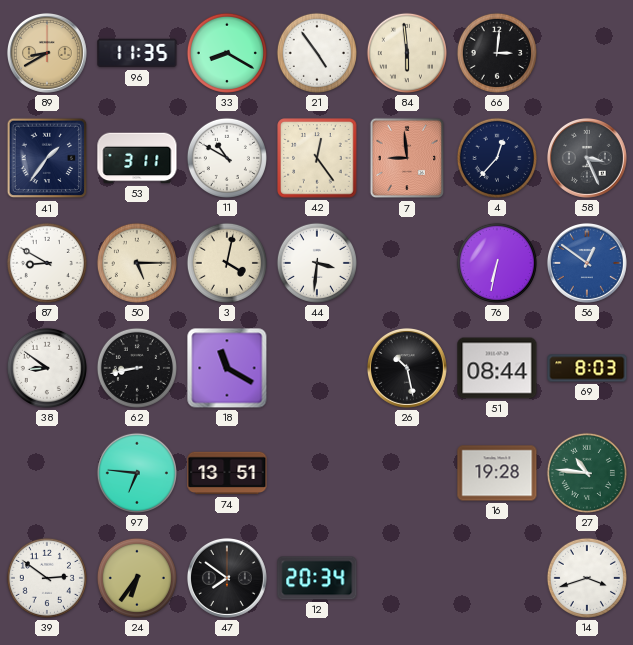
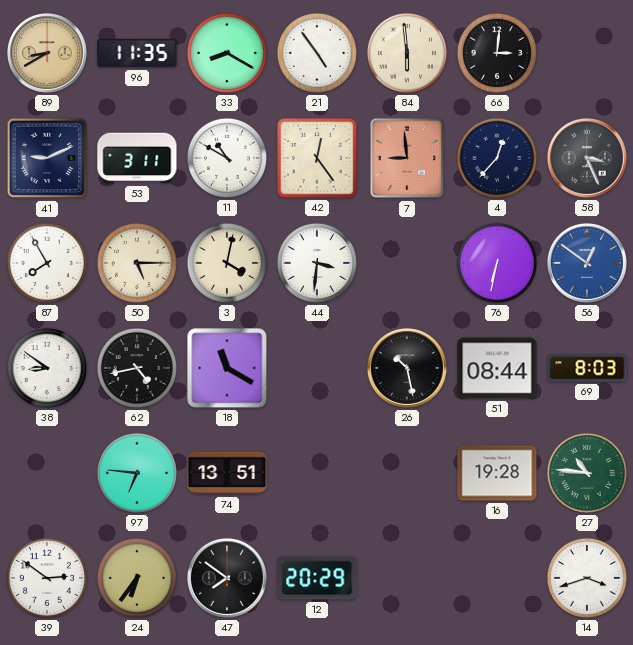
41: 1:36 -> 9:11 (47, 158)
87: 8:50 -> 7:55 (47, 263)
62: 8:43 -> 4:43 (137, 368)
12: 20:34 -> 20:29 (317, 578)
